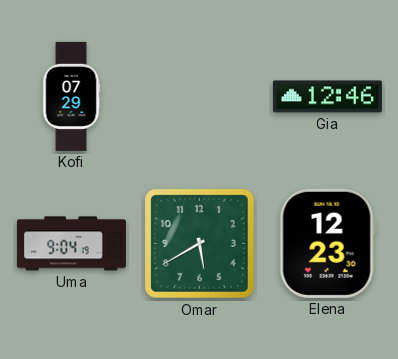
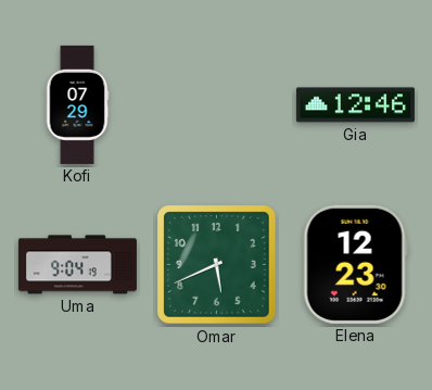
Omar: 5:40 -> 5:41 (217, 265)
